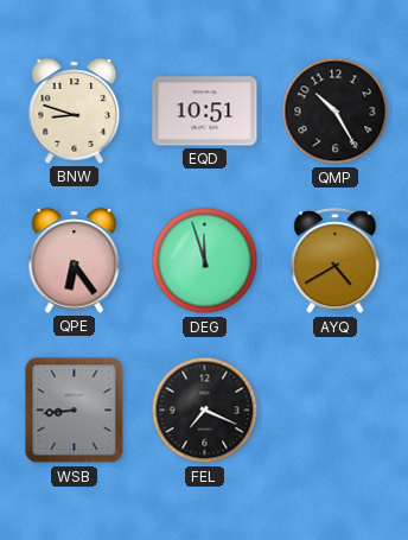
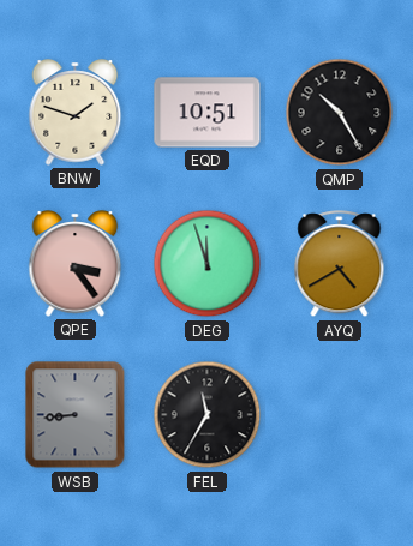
BNW: 8:48 -> 1:48 (76, 113)
QPE: 6:24 -> 3:24 (76, 264)
FEL: 7:19 -> 11:35 (208, 415)
